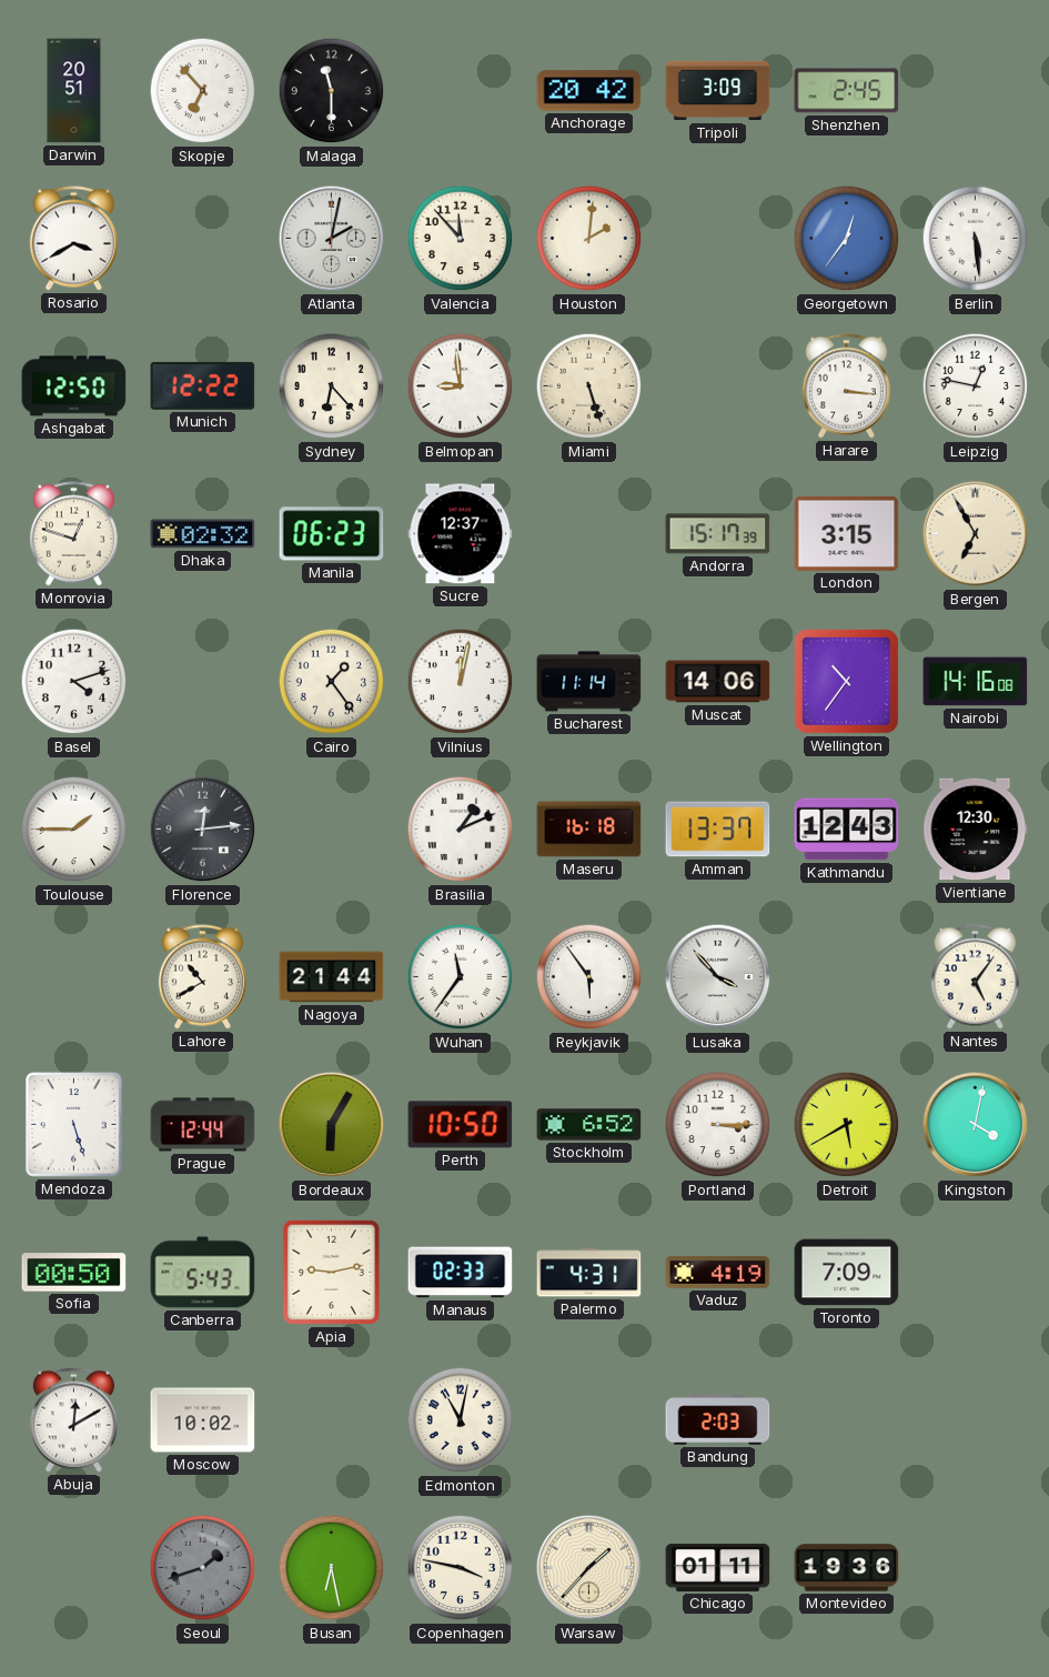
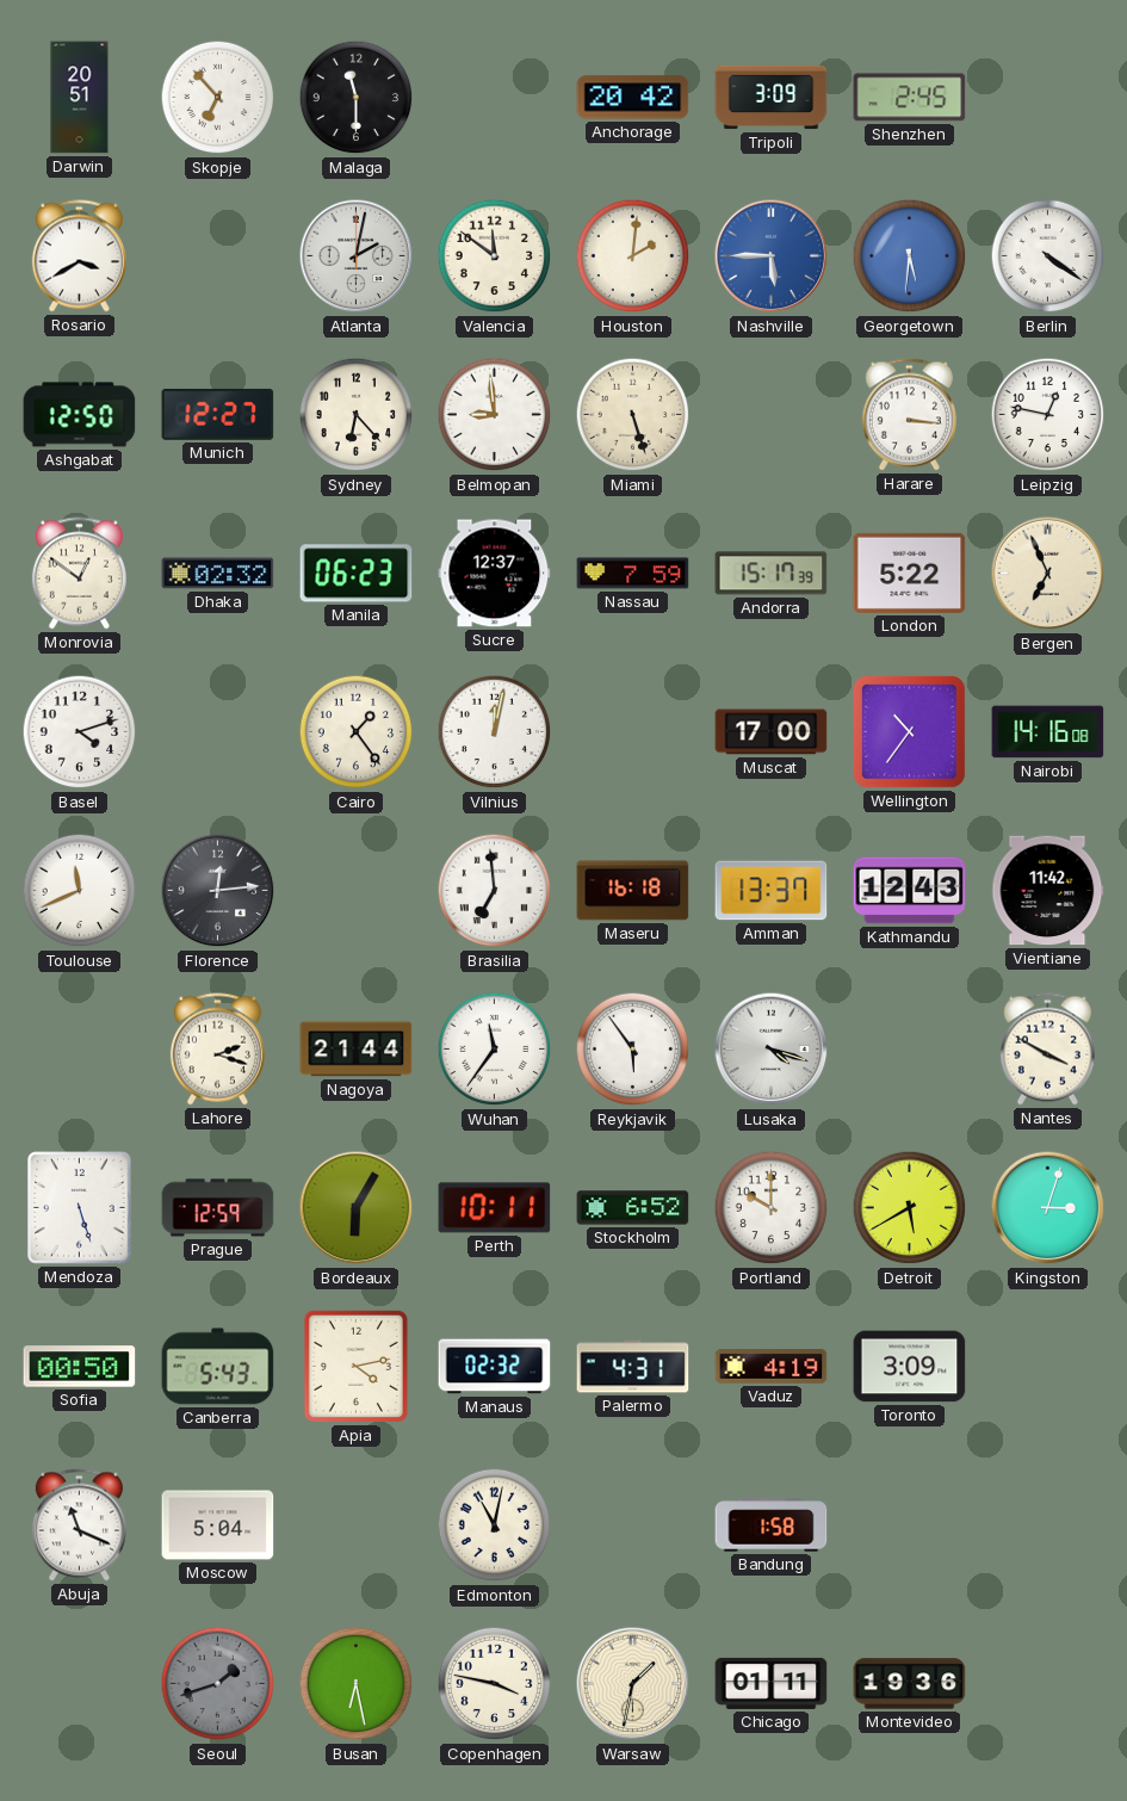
Valencia: 11:53 -> 11:51 (495, 256)
Nashville: none -> 5:45 (772, 256)
Georgetown: 12:36 -> 5:31 (910, 256)
Berlin: 5:29 -> 4:21 (1048, 256)
Munich: 12:22 -> 12:27 (218, 414)
Monrovia: 12:48 -> 12:51 (79, 574)
Nassau: none -> 7:59 (633, 574)
London: 3:15 -> 5:22 (910, 573)
Bergen: 6:55 -> 6:56 (1048, 574)
Bucharest: 11:14 -> none (589, 682)
Muscat: 14:06 -> 17:00 (772, 732)
Toulouse: 1:45 -> 11:41 (80, 891)
Brasilia: 1:11 -> 6:59 (495, 891)
Vientiane: 12:30 -> 11:42 (1048, 891)
Lahore: 10:40 -> 2:18 (217, 1050)
Lusaka: 3:53 -> 4:18 (772, 1050)
Nantes: 5:06 -> 3:50 (1047, 1050)
Prague: 12:44 -> 12:59 (218, 1208)
Perth: 10:50 -> 10:11 (495, 1208)
Portland: 3:15 -> 10:00 (772, 1208)
Kingston: 4:02 -> 3:03 (1048, 1208)
Apia: 9:13 -> 4:13 (355, 1366)
Manaus: 02:33 -> 02:32 (495, 1367)
Toronto: 7:09 -> 3:09 (910, 1367)
Abuja: 12:10 -> 11:19 (79, 1525)
Moscow: 10:02 -> 5:04 (218, 1525)
Bandung: 2:03 -> 1:58 (772, 1525)
Warsaw: 1:37 -> 1:32 (633, 1684)
